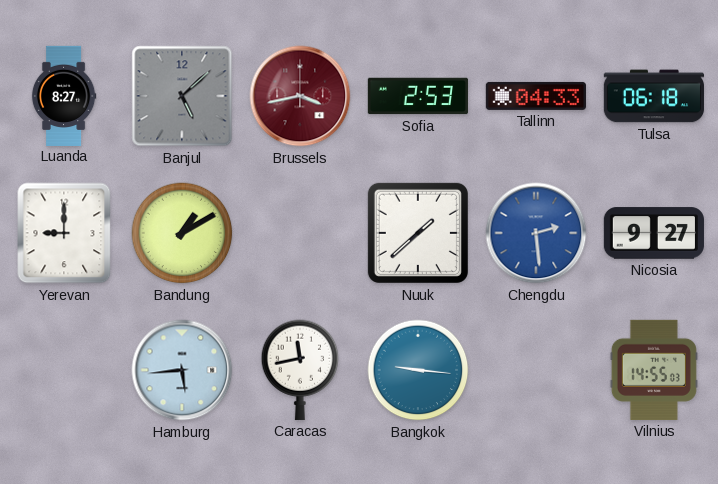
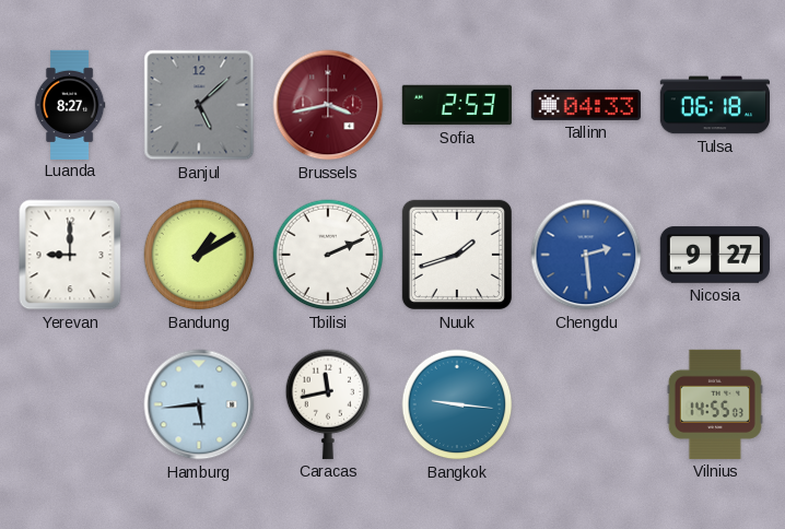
Tbilisi: none -> 2:11 (328, 255)
Nuuk: 1:38 -> 1:42 (457, 255)
